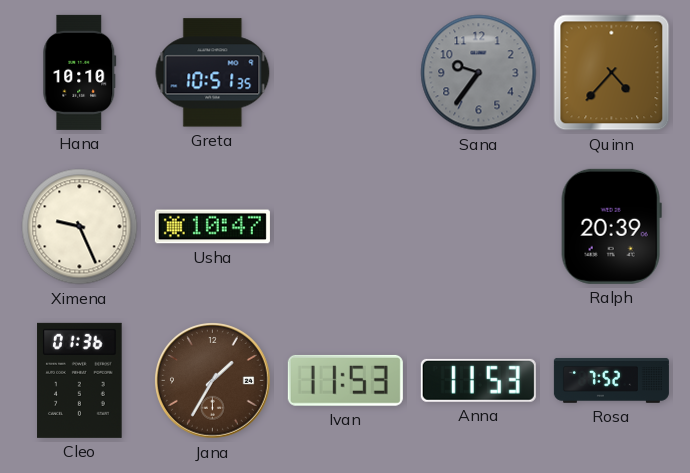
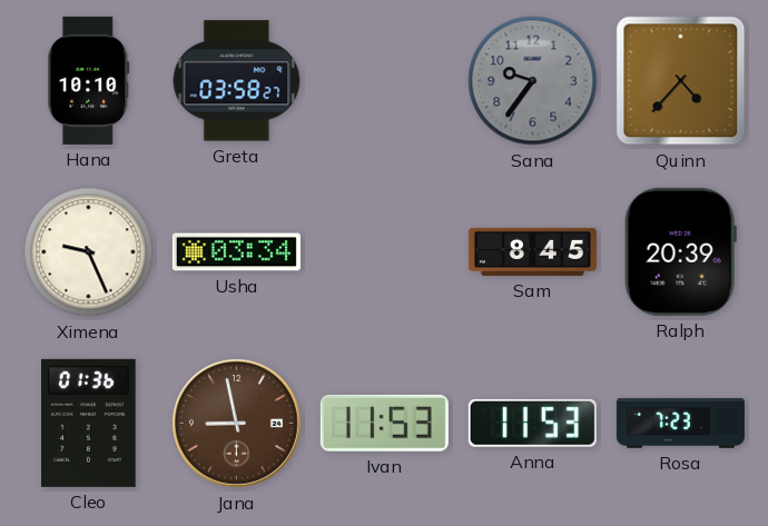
Greta: 10:51 -> 03:58 (237, 81)
Usha: 10:47 -> 03:34 (236, 252)
Sam: none -> 8:45 (532, 251)
Jana: 1:35 -> 8:58 (237, 424)
Rosa: 7:52 -> 7:23 (680, 423)
